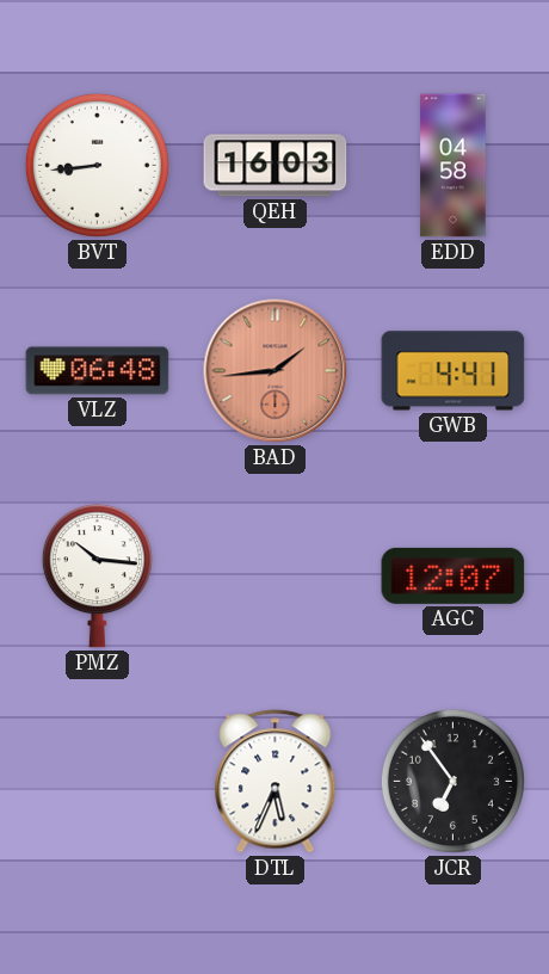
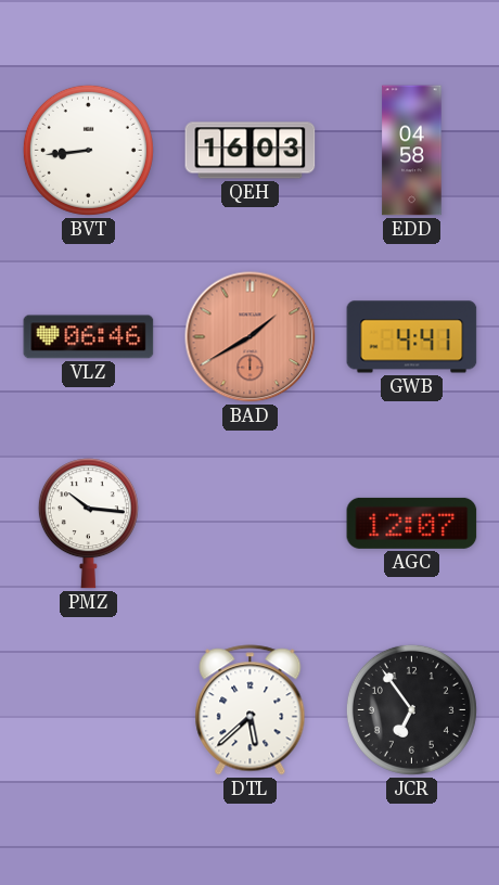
VLZ: 06:48 -> 06:46 (89, 337)
BAD: 1:44 -> 1:40 (251, 337)
DTL: 5:34 -> 5:38 (251, 710)
